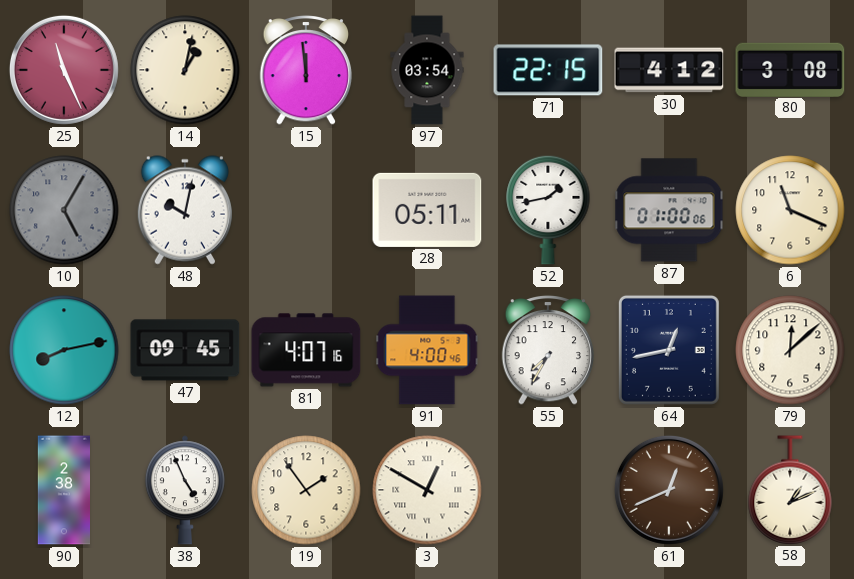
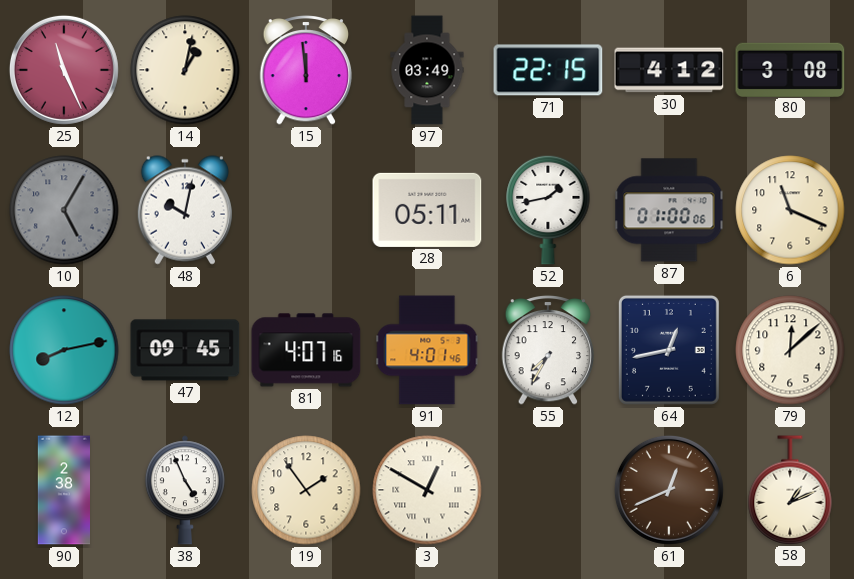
97: 03:54 -> 03:49 (427, 70)
91: 4:00 -> 4:01 (427, 350)
